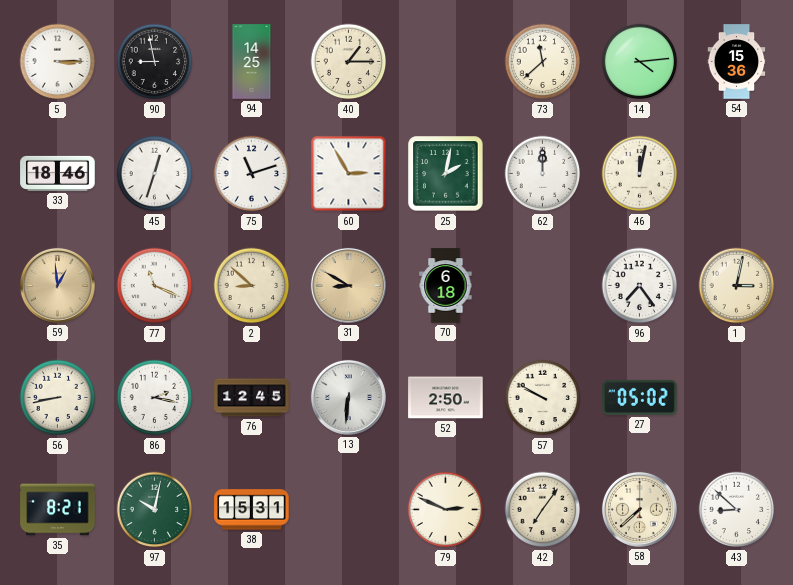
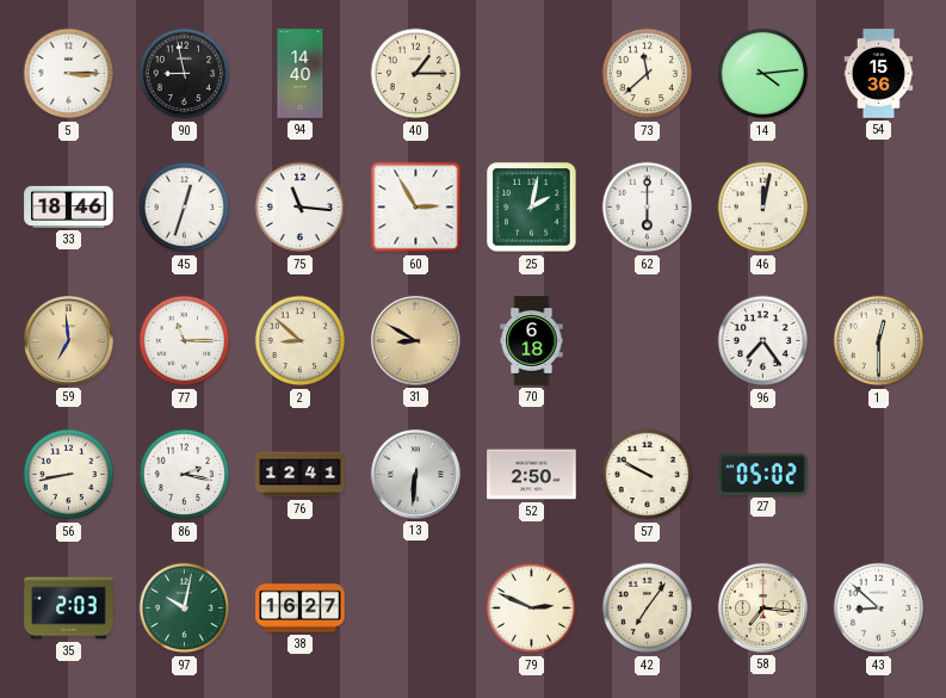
94: 14:25 -> 14:40 (301, 74)
75: 11:12 -> 11:16 (301, 208)
62: 12:00 -> 6:00 (648, 208)
59: 12:59 -> 6:59 (68, 340)
77: 11:19 -> 11:15 (185, 341)
1: 3:02 -> 12:30 (879, 341)
76: 12:45 -> 12:41 (301, 475)
35: 8:21 -> 2:03 (69, 609)
38: 15:31 -> 16:27 (301, 609)
58: 7:38 -> 7:16 (762, 607)
